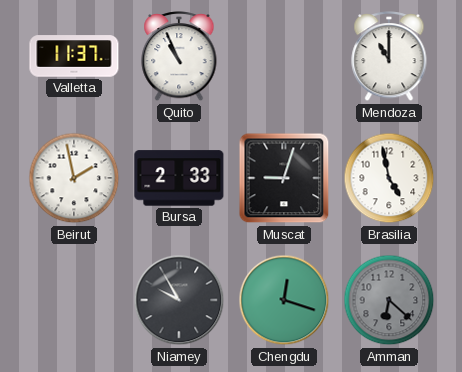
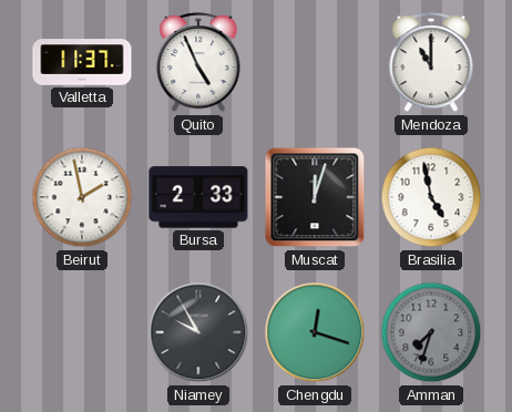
Quito: 10:56 -> 4:56 (198, 63)
Muscat: 9:03 -> 12:03 (315, 197)
Amman: 6:22 -> 7:33 (431, 332)
